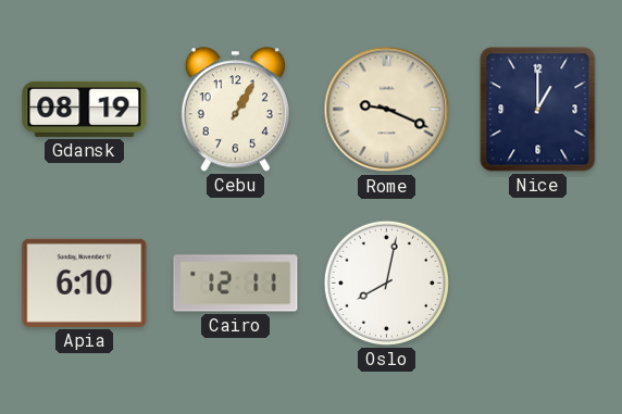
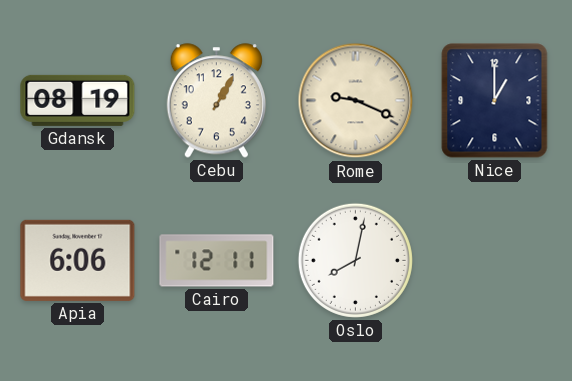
Apia: 6:10 -> 6:06 (78, 260)
